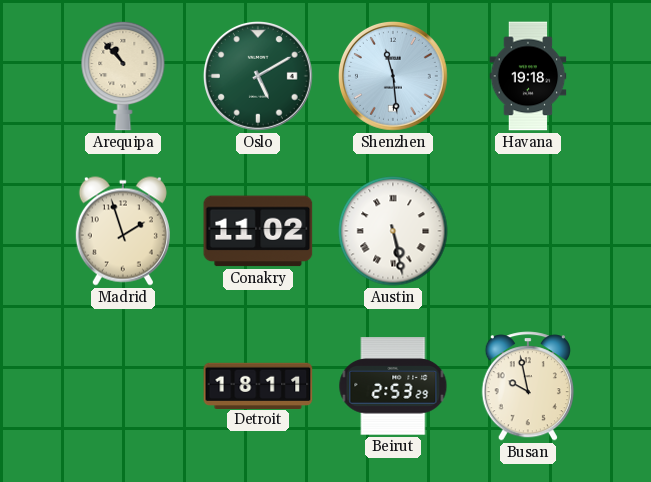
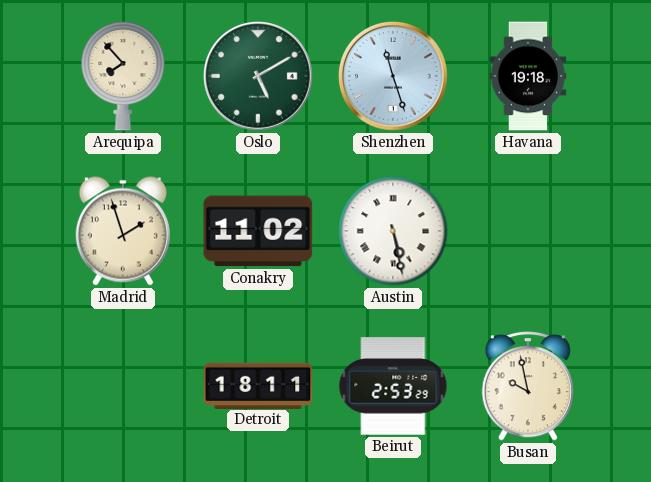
Arequipa: 10:53 -> 7:53 (123, 76)
Shenzhen: 11:29 -> 11:27 (393, 76)
